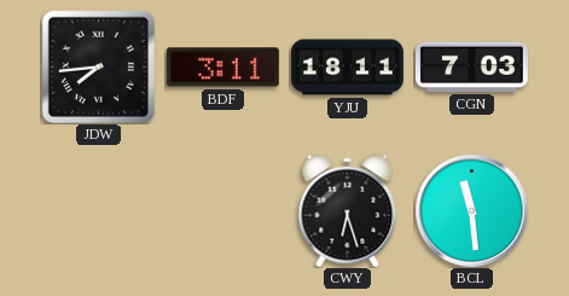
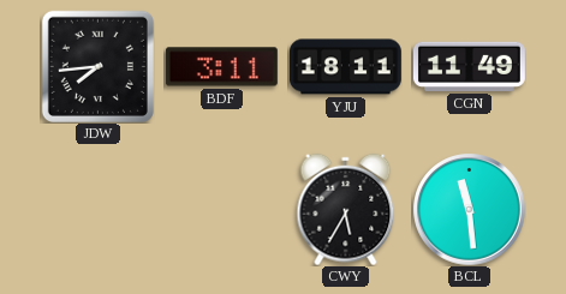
CGN: 7:03 -> 11:49 (469, 66)
CWY: 6:27 -> 5:35 (346, 209)
